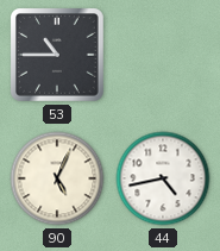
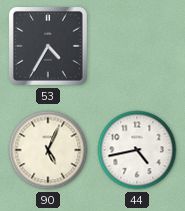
53: 10:45 -> 4:35 (49, 47)
